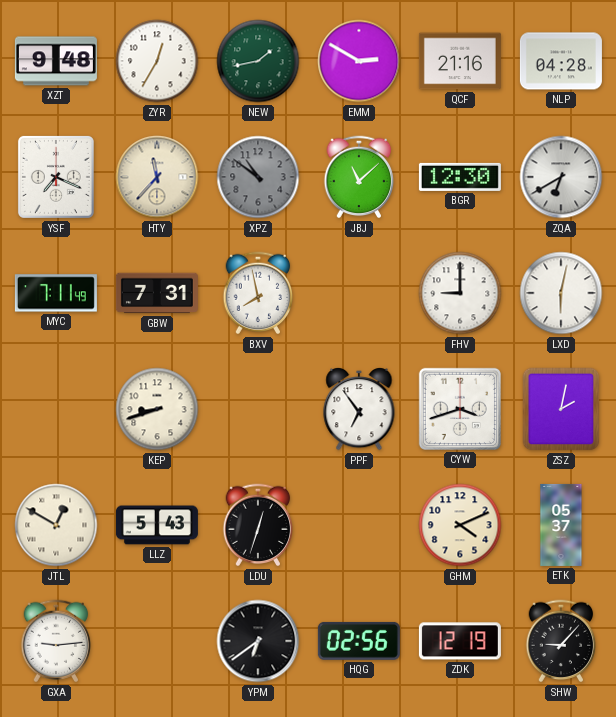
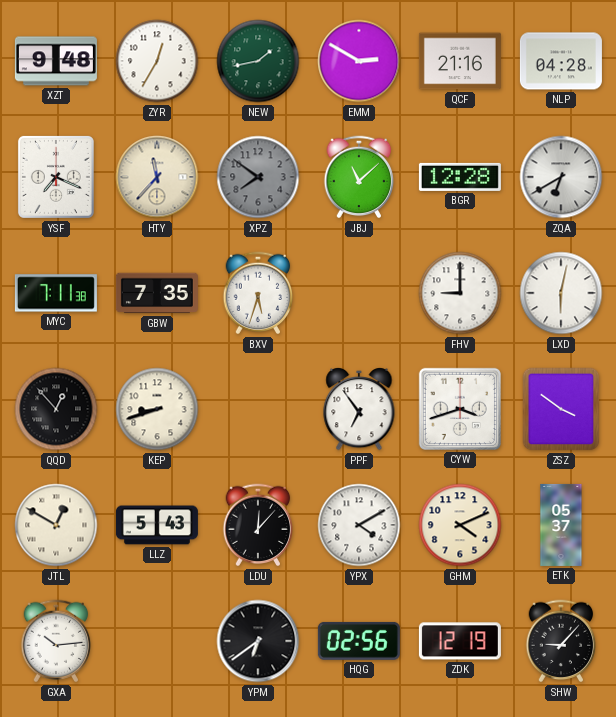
XPZ: 10:51 -> 7:51 (258, 177)
BGR: 12:30 -> 12:28 (460, 177)
MYC: 7:11:49 -> 7:11:38 (56, 293)
GBW: 7:31 -> 7:35 (157, 293)
BXV: 7:58 -> 5:33 (258, 293)
QQD: none -> 12:53 (56, 409)
ZSZ: 2:02 -> 3:51 (561, 409)
LDU: 12:33 -> 12:07 (258, 525)
YPX: none -> 4:10 (359, 525)
GXA: 9:14 -> 10:14 (56, 641)
